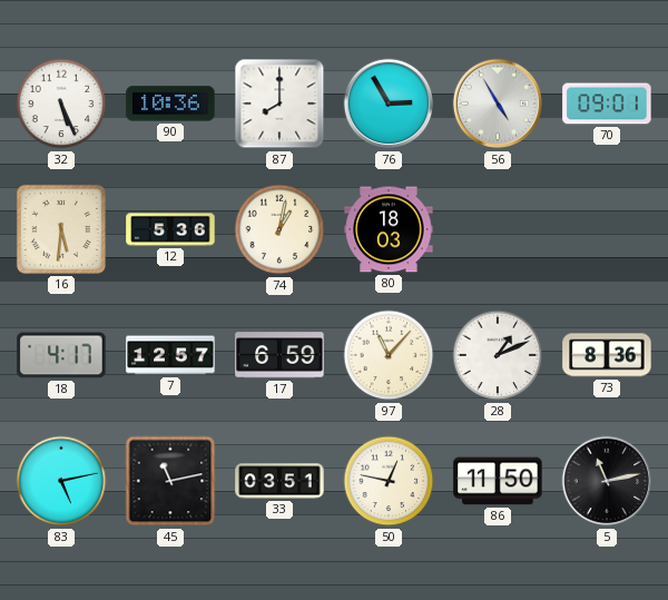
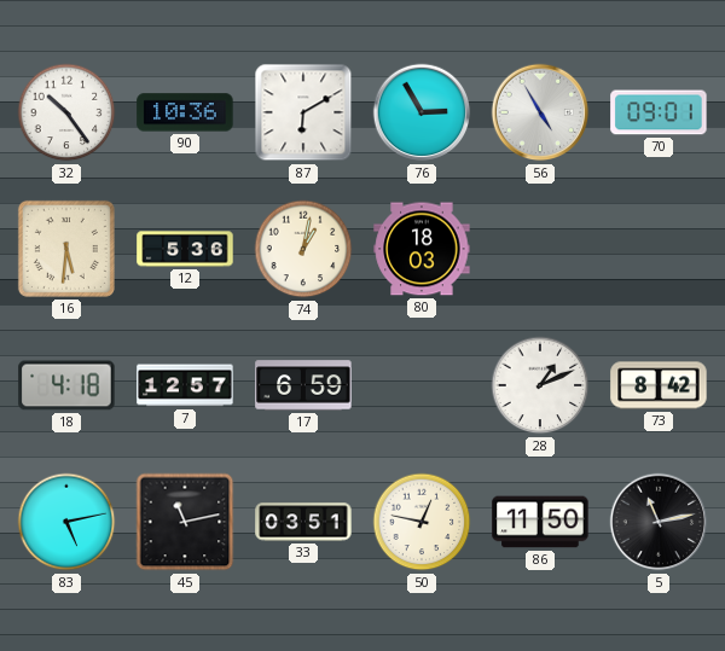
32: 5:26 -> 10:24 (66, 112)
87: 8:00 -> 6:10 (303, 112)
18: 4:17 -> 4:18 (66, 385)
97: 11:07 -> none (389, 355)
73: 8:36 -> 8:42 (659, 385)
